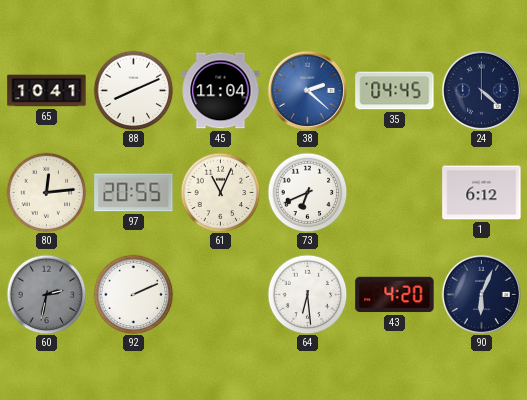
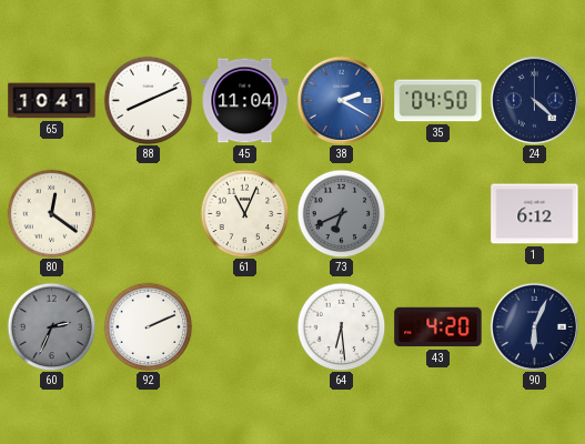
38: 2:22 -> 2:20 (341, 100)
35: 04:45 -> 04:50 (438, 101)
80: 12:14 -> 12:21 (51, 213)
97: 20:55 -> none (134, 193)
73 dial: white -> grey (341, 213)
60: 2:32 -> 2:34 (51, 326)
